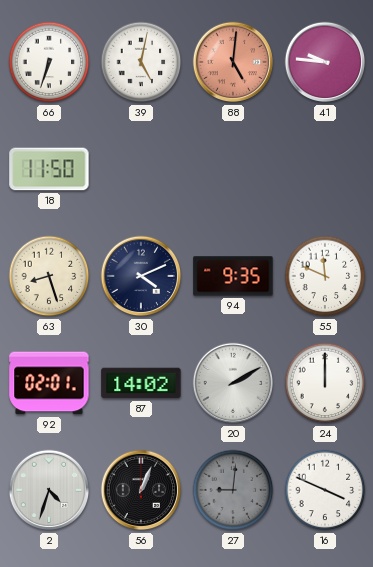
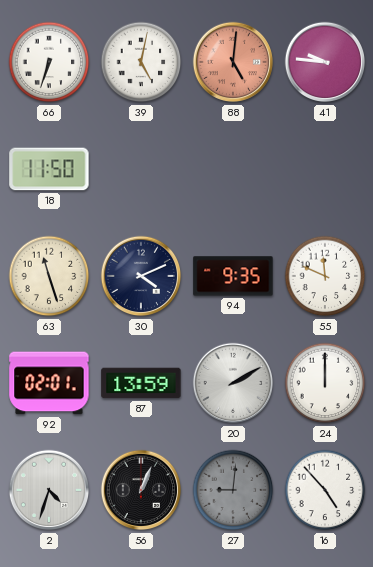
63: 8:27 -> 11:27 (49, 276)
87: 14:02 -> 13:59 (141, 383)
16: 3:49 -> 4:53 (325, 490)
